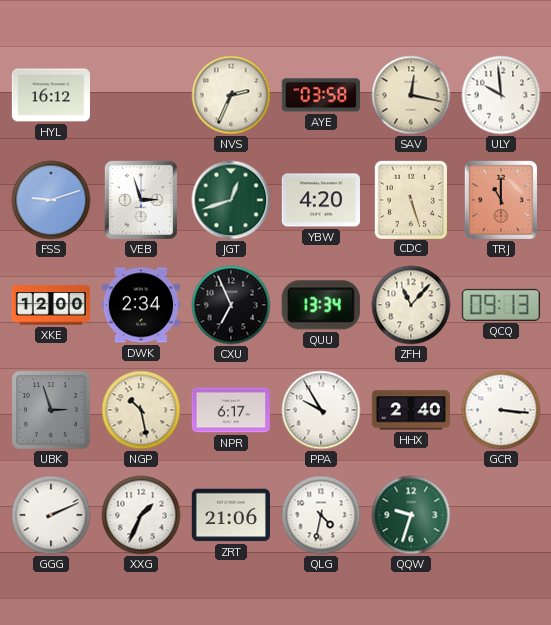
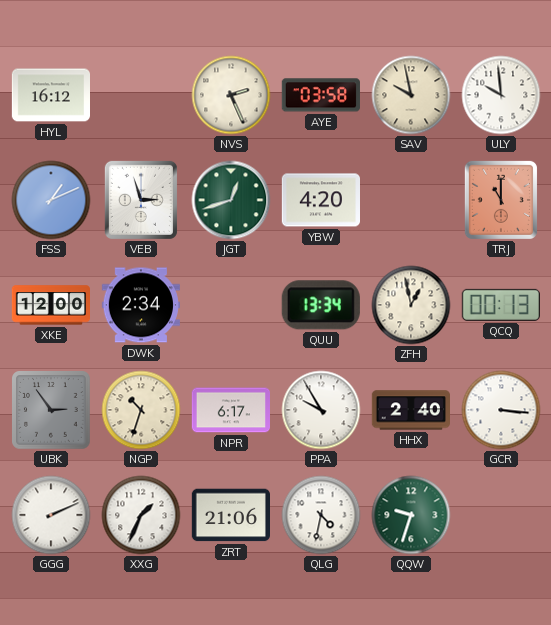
NVS: 2:34 -> 2:26 (231, 95)
SAV: 12:17 -> 9:58 (411, 95)
FSS: 9:12 -> 1:11 (51, 200)
CDC: 5:27 -> none (410, 199)
CXU: 6:56 -> none (231, 305)
ZFH: 11:07 -> 12:58 (411, 305)
QCQ: 09:13 -> 00:13 (501, 305)
UBK: 2:57 -> 2:54 (51, 410)
NGP: 10:28 -> 10:33 (141, 410)
